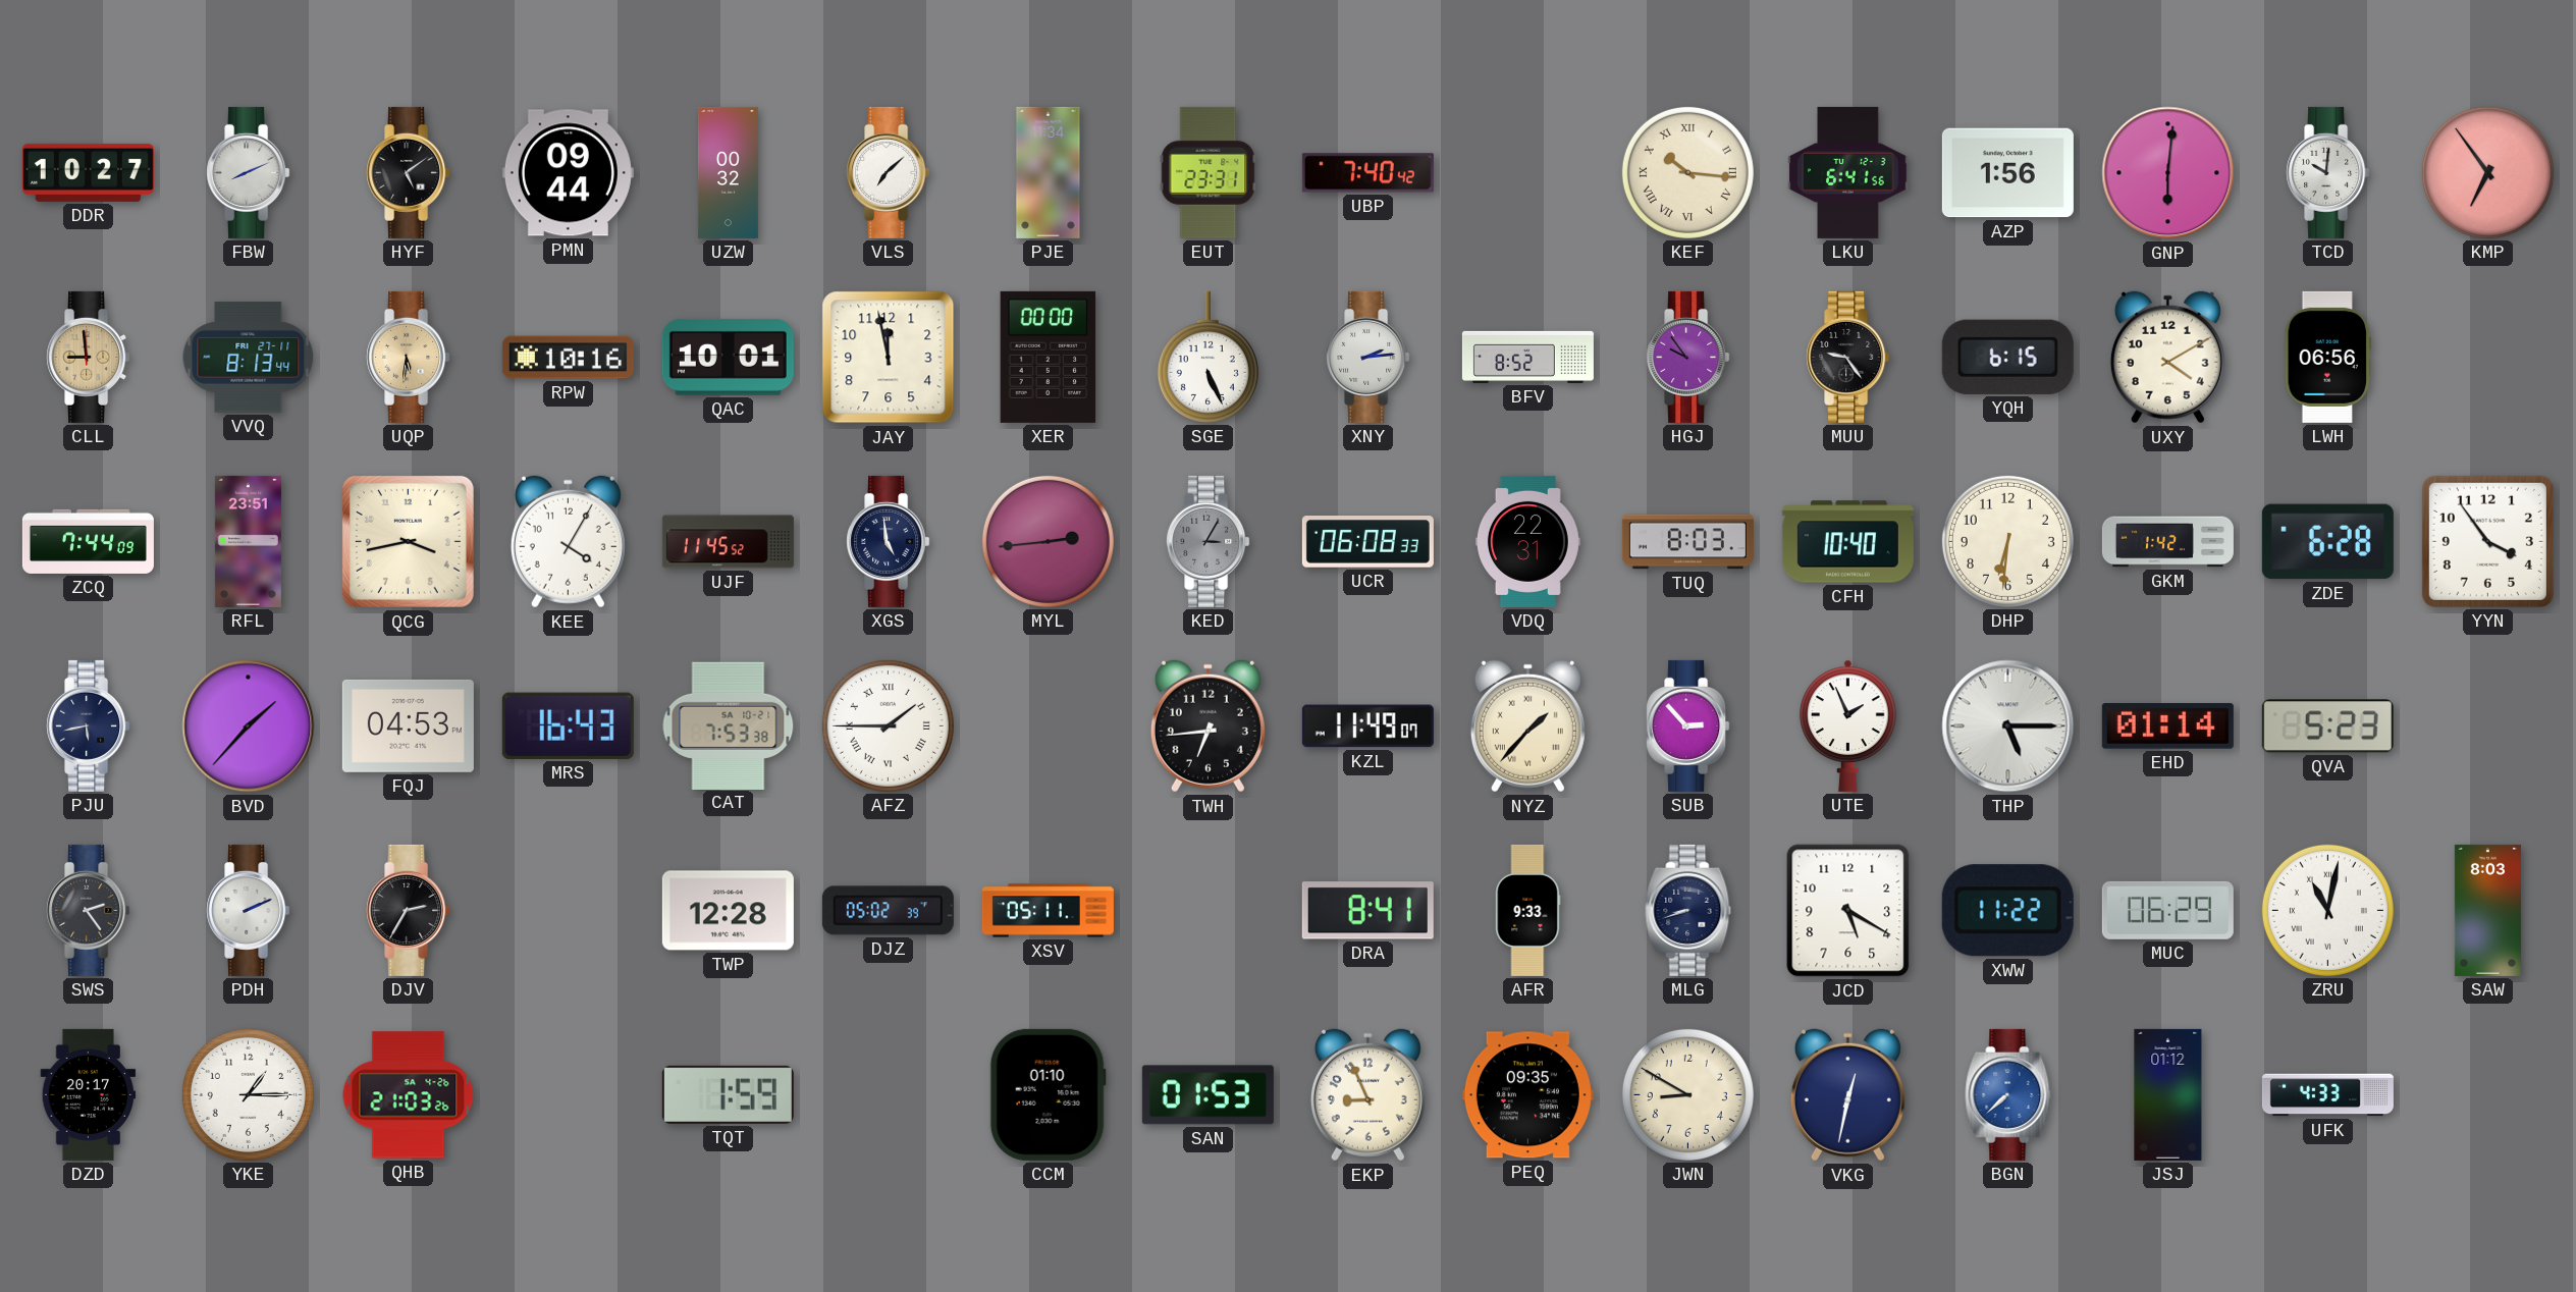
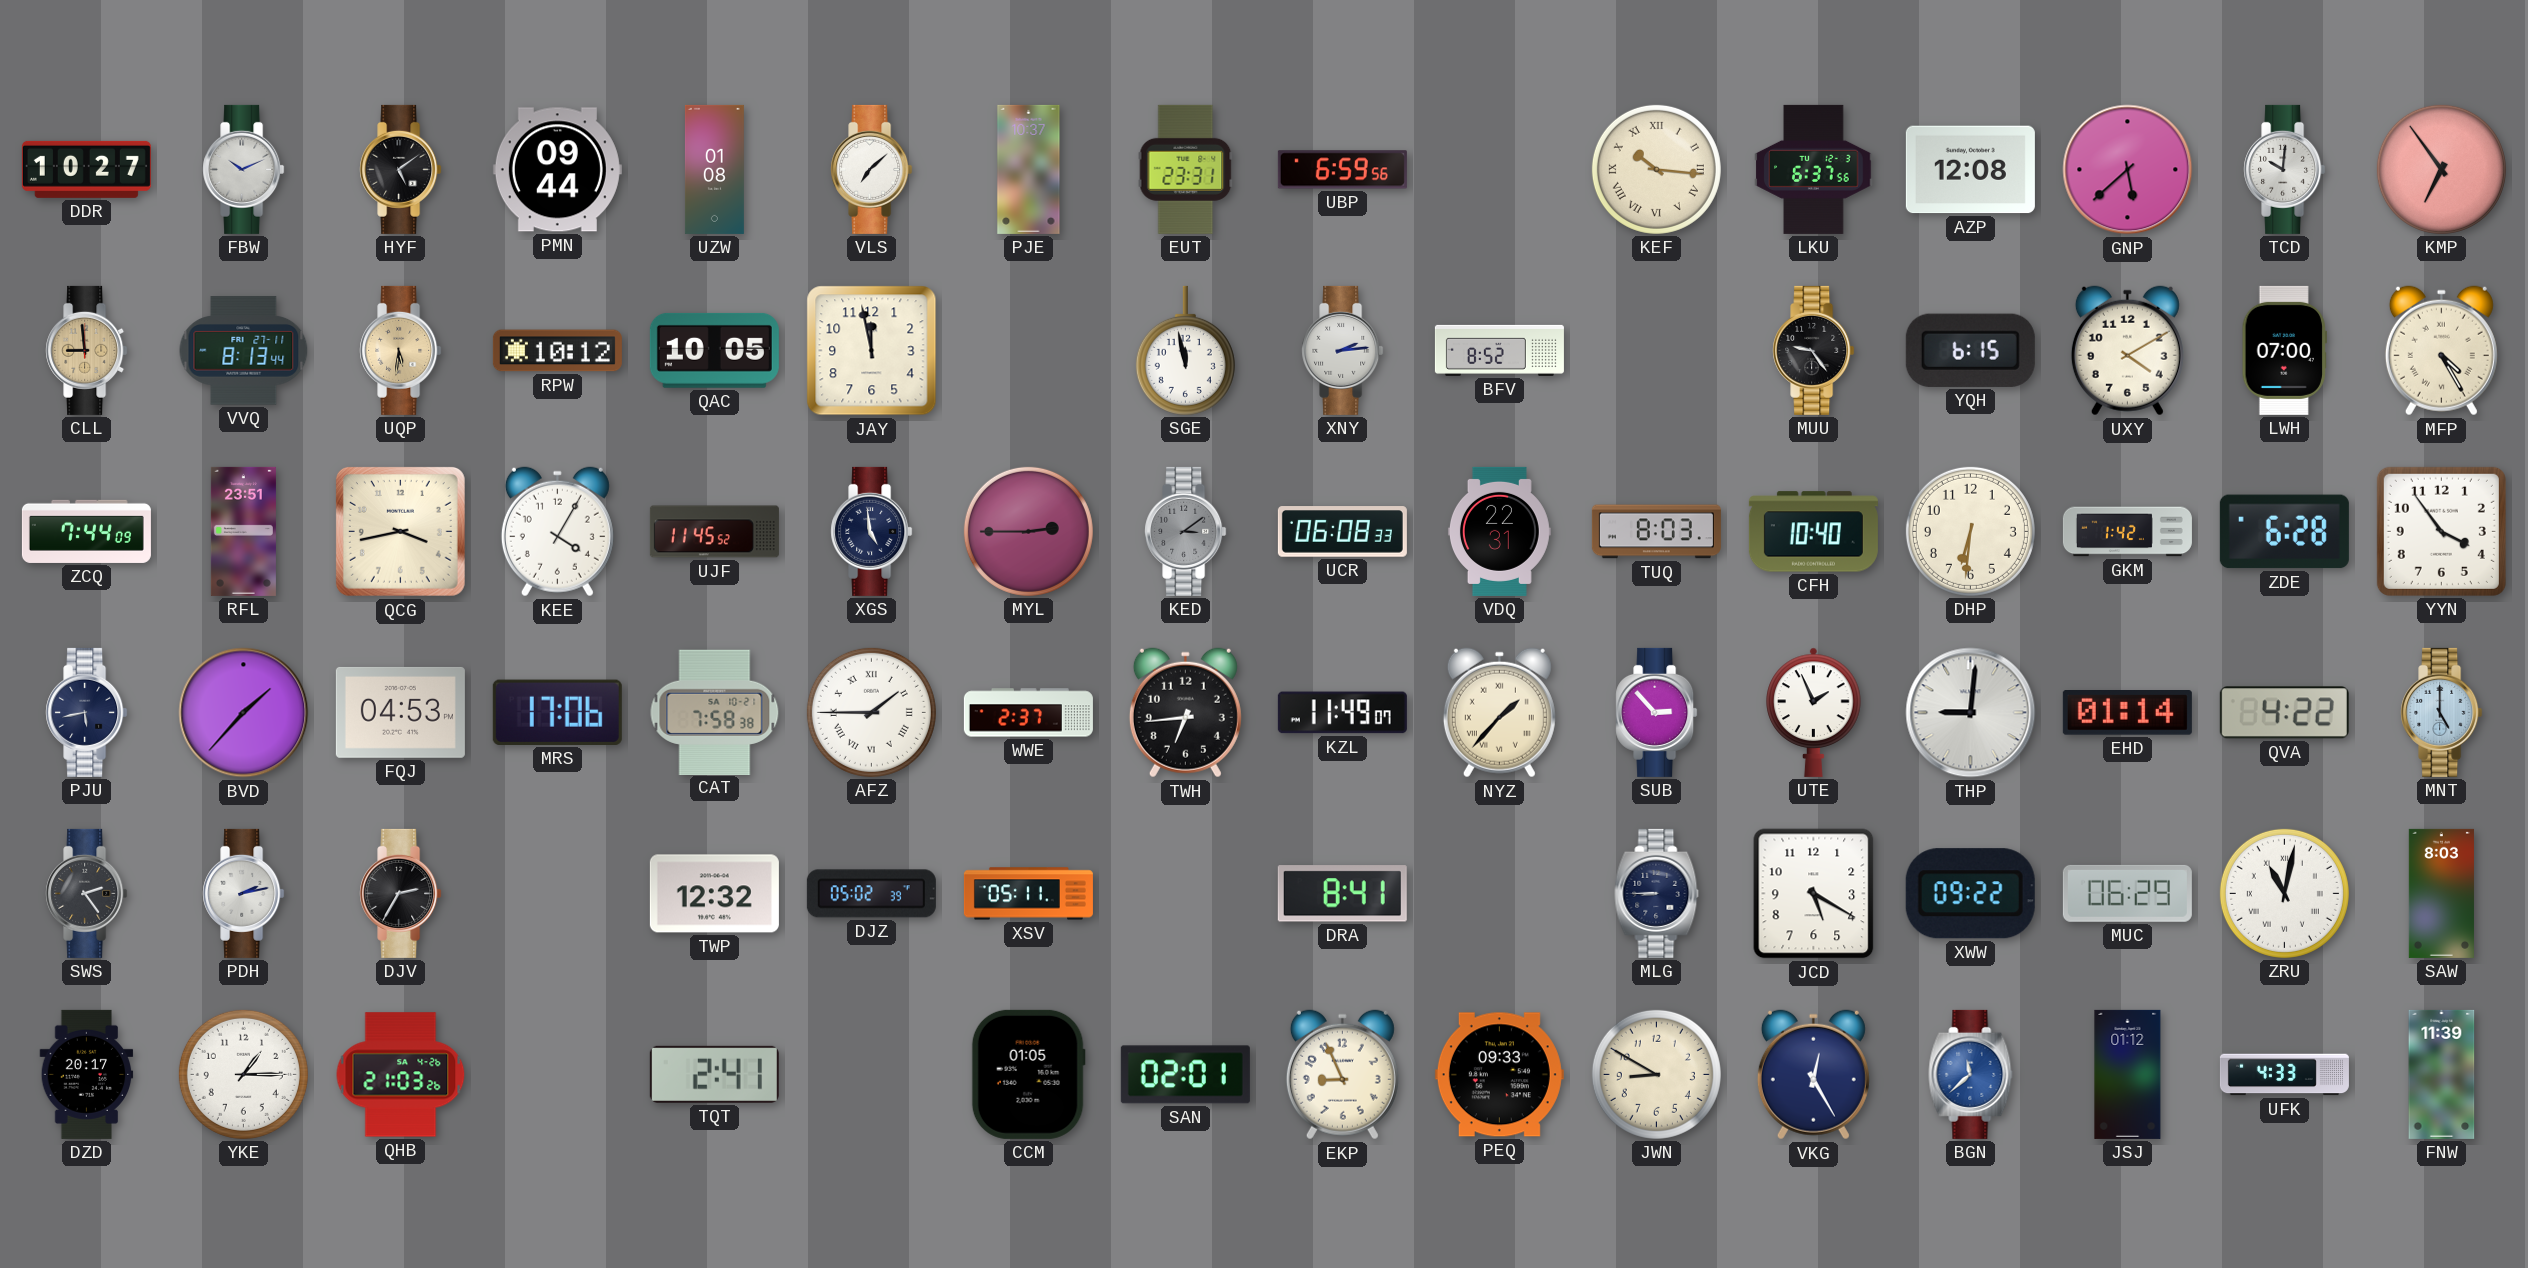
FBW: 8:11 -> 10:11 (244, 169)
UZW: 00:32 -> 01:08 (714, 169)
PJE: 11:34 -> 10:37 (1029, 169)
UBP: 7:40 -> 6:59 (1342, 170)
LKU: 6:41 -> 6:37 (1814, 169)
AZP: 1:56 -> 12:08 (1970, 170)
GNP: 6:01 -> 5:38 (2128, 170)
RPW: 10:16 -> 10:12 (557, 351)
QAC: 10:01 -> 10:05 (714, 350)
XER: 00:00 -> none (1049, 357)
SGE: 5:26 -> 11:58 (1185, 350)
HGJ: 9:54 -> none (1688, 357)
LWH: 06:56 -> 07:00 (2284, 350)
MFP: none -> 4:25 (2441, 351)
MYL: 2:44 -> 2:45 (1028, 531)
KED: 3:05 -> 3:09 (1186, 531)
MRS: 16:43 -> 17:06 (557, 712)
CAT: 7:53 -> 7:58 (715, 712)
WWE: none -> 2:37 (1028, 713)
THP: 5:15 -> 9:01 (1971, 713)
QVA: 5:23 -> 4:22 (2284, 713)
MNT: none -> 5:00 (2442, 712)
PDH: 2:11 -> 2:13 (244, 893)
TWP: 12:28 -> 12:32 (714, 894)
AFR: 9:33 -> none (1528, 910)
MLG: 8:42 -> 8:45 (1657, 893)
XWW: 11:22 -> 09:22 (1970, 894)
TQT: 1:59 -> 2:41 (714, 1074)
CCM: 01:10 -> 01:05 (1028, 1074)
SAN: 01:53 -> 02:01 (1185, 1075)
PEQ: 09:35 -> 09:33 (1499, 1075)
VKG: 12:32 -> 12:25 (1813, 1075)
BGN: 7:38 -> 11:38 (1971, 1074)
FNW: none -> 11:39 (2442, 1074)
